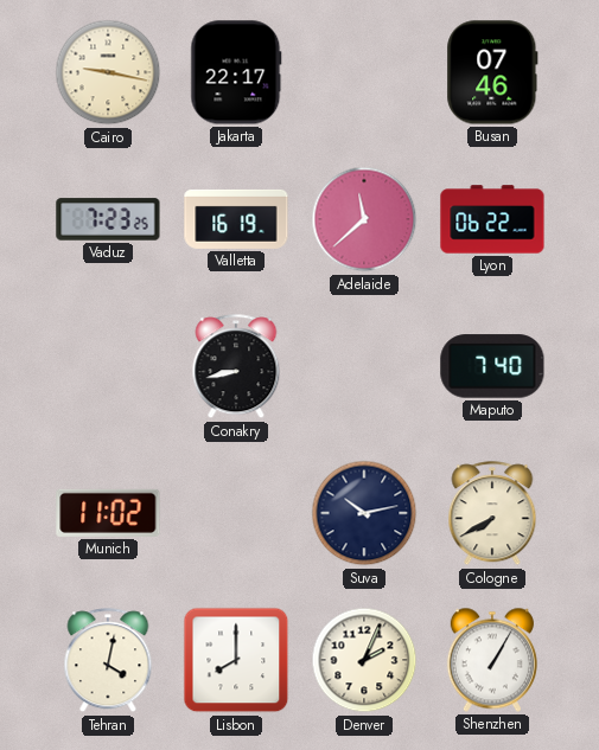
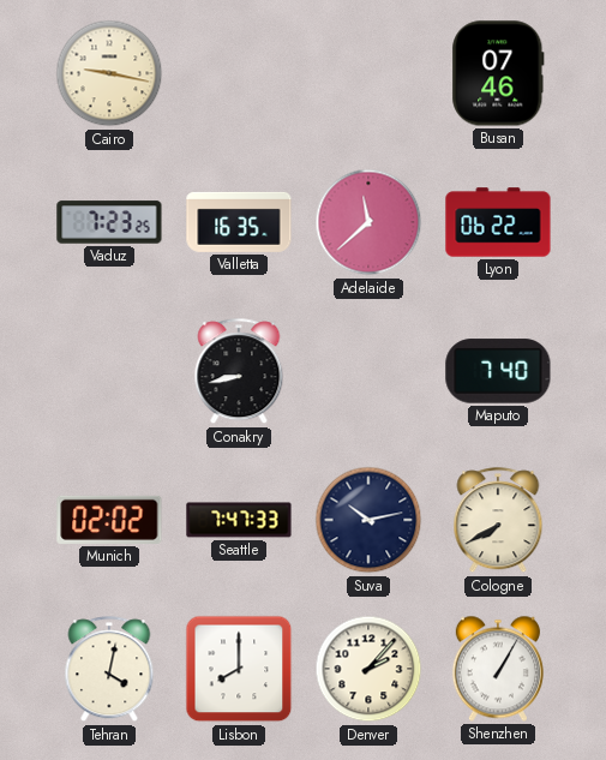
Jakarta: 22:17 -> none (236, 72)
Valletta: 16:19 -> 16:35 (239, 222)
Munich: 11:02 -> 02:02 (109, 520)
Seattle: none -> 7:47 (239, 520)
Denver: 2:04 -> 2:07 (368, 669)
